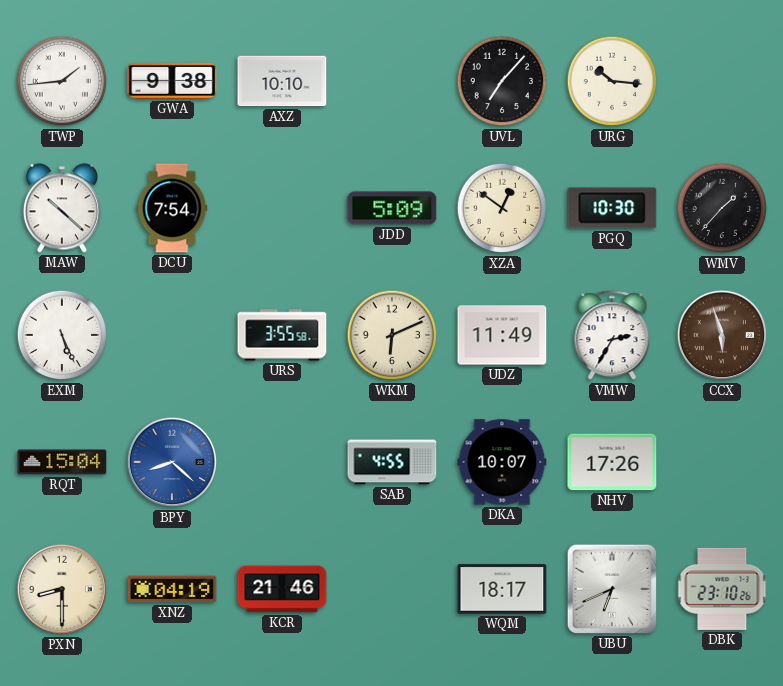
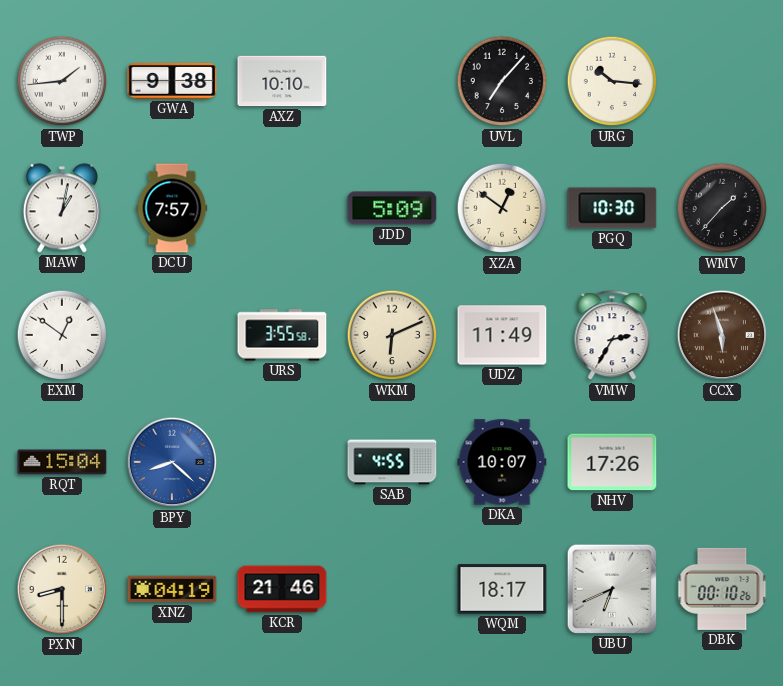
MAW: 10:22 -> 1:02 (62, 208)
DCU: 7:54 -> 7:57 (172, 208)
EXM: 5:26 -> 12:51 (62, 335)
DBK: 23:10 -> 00:10 (722, 589)
